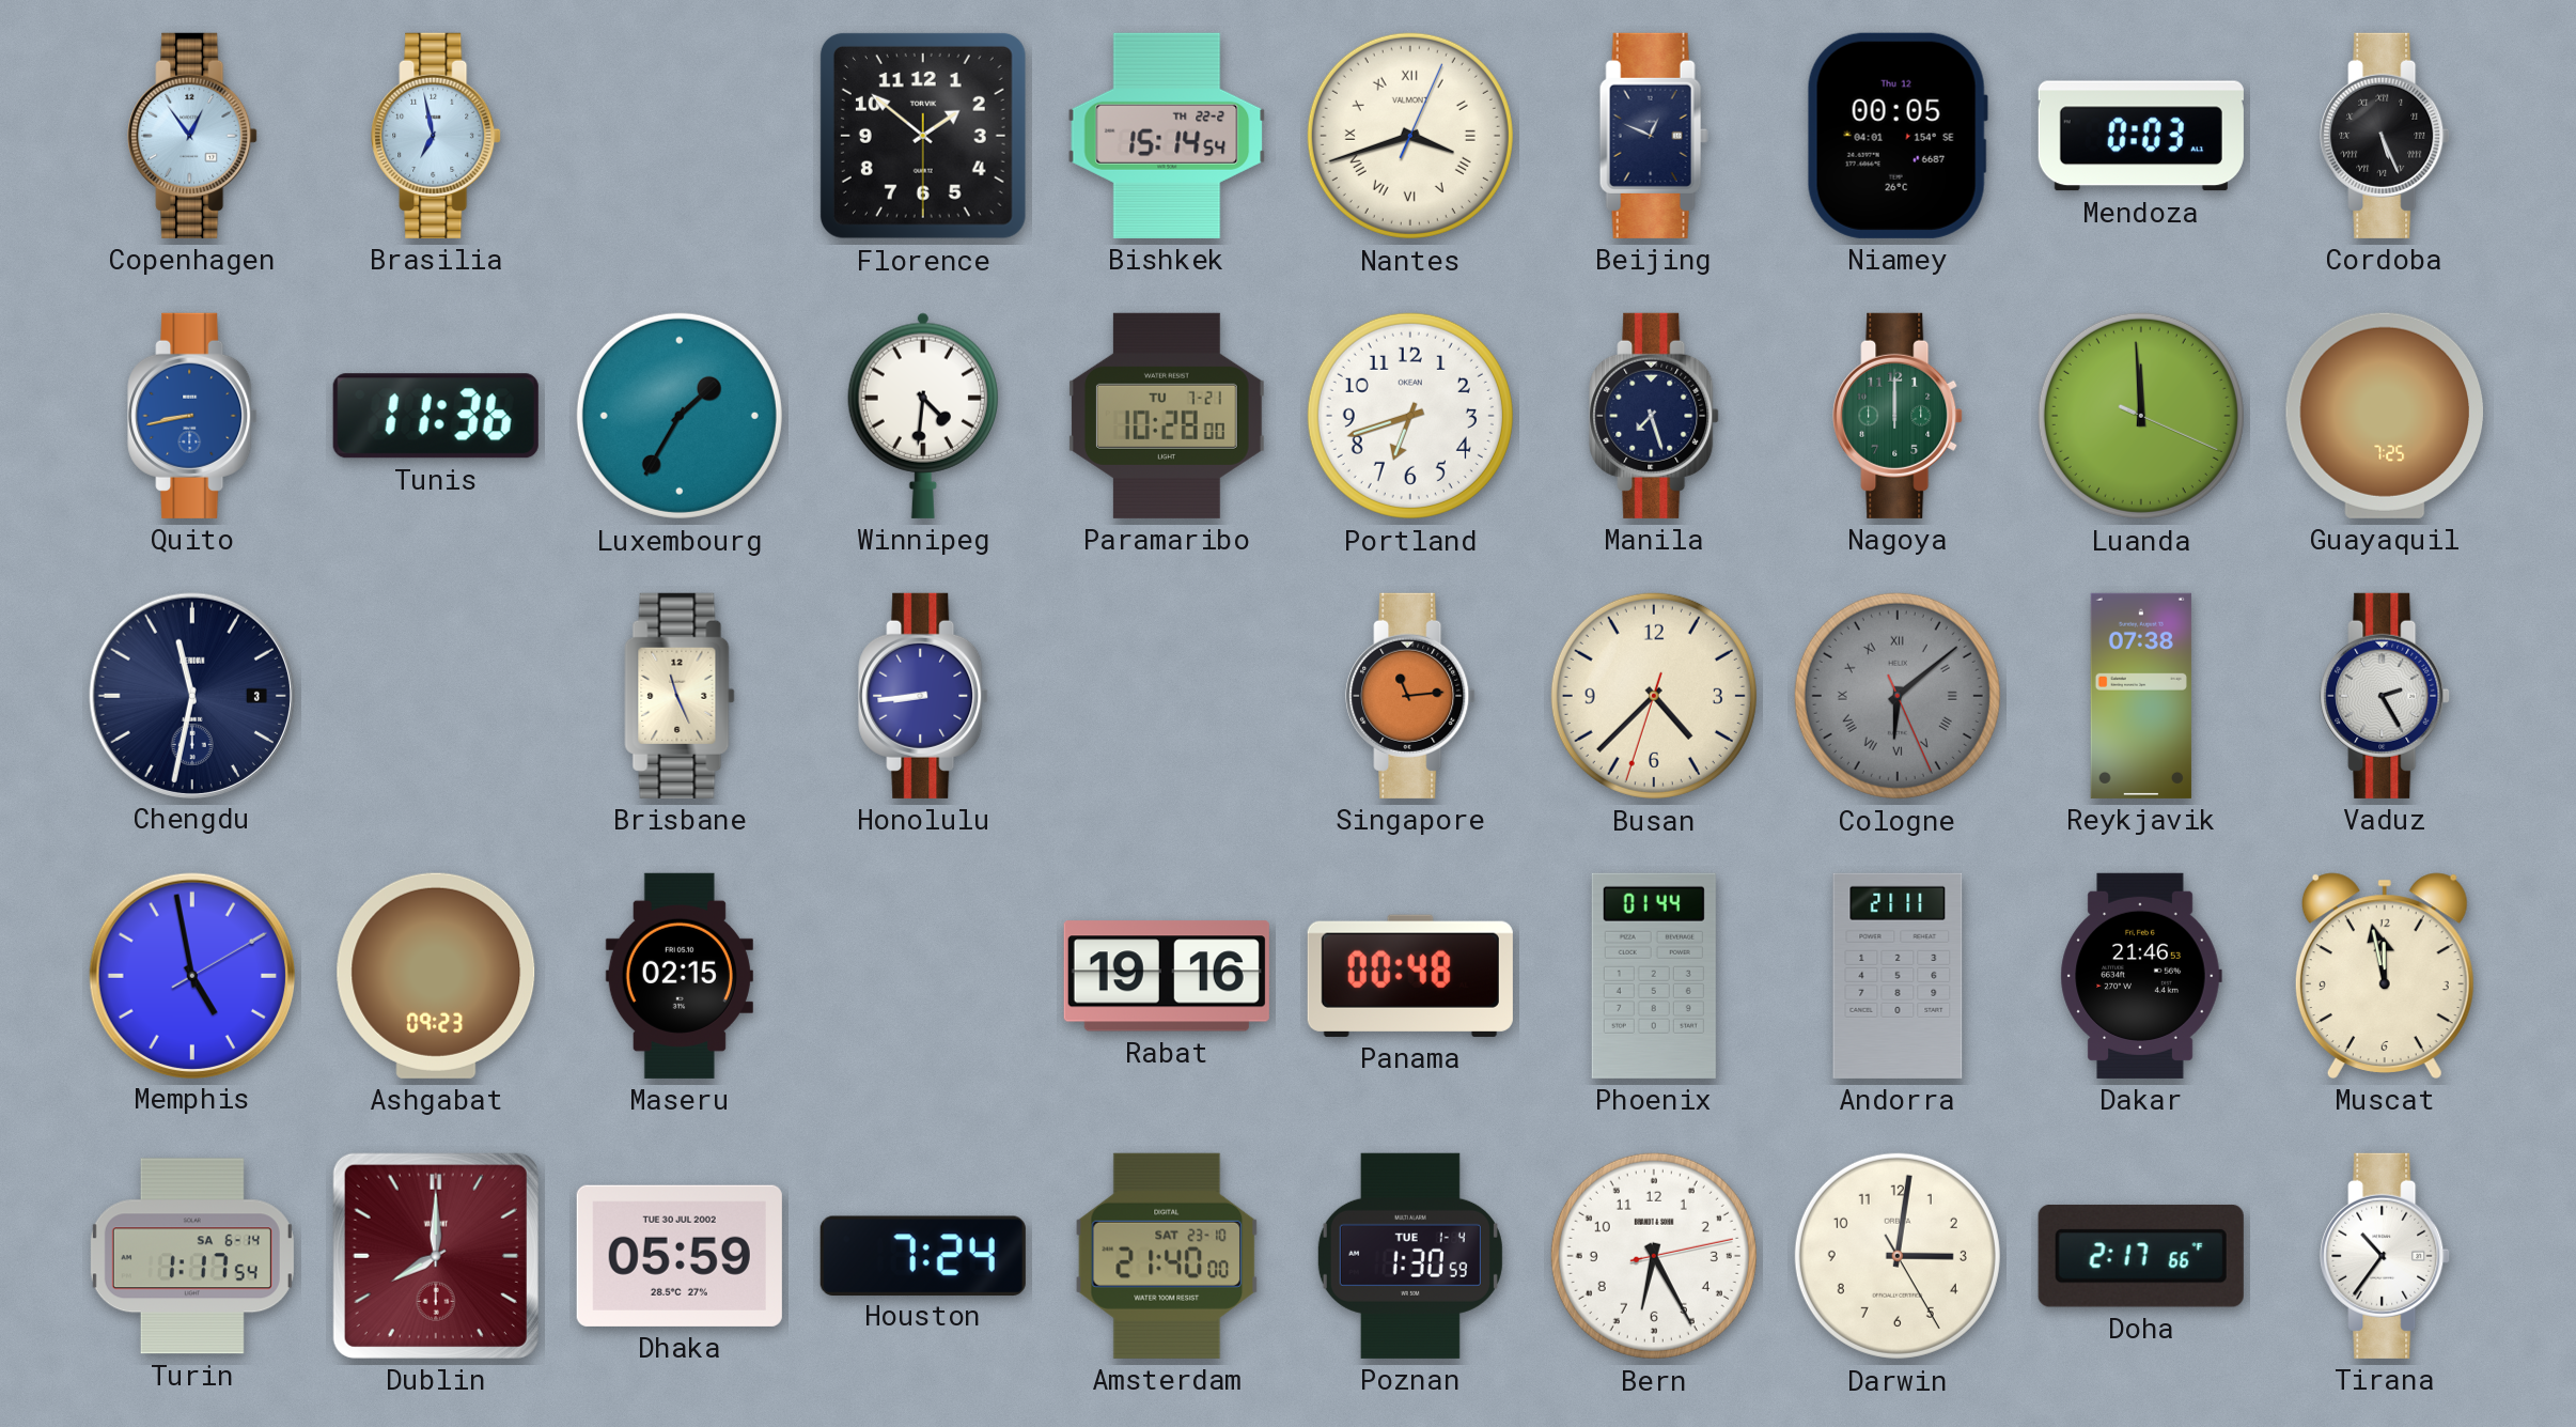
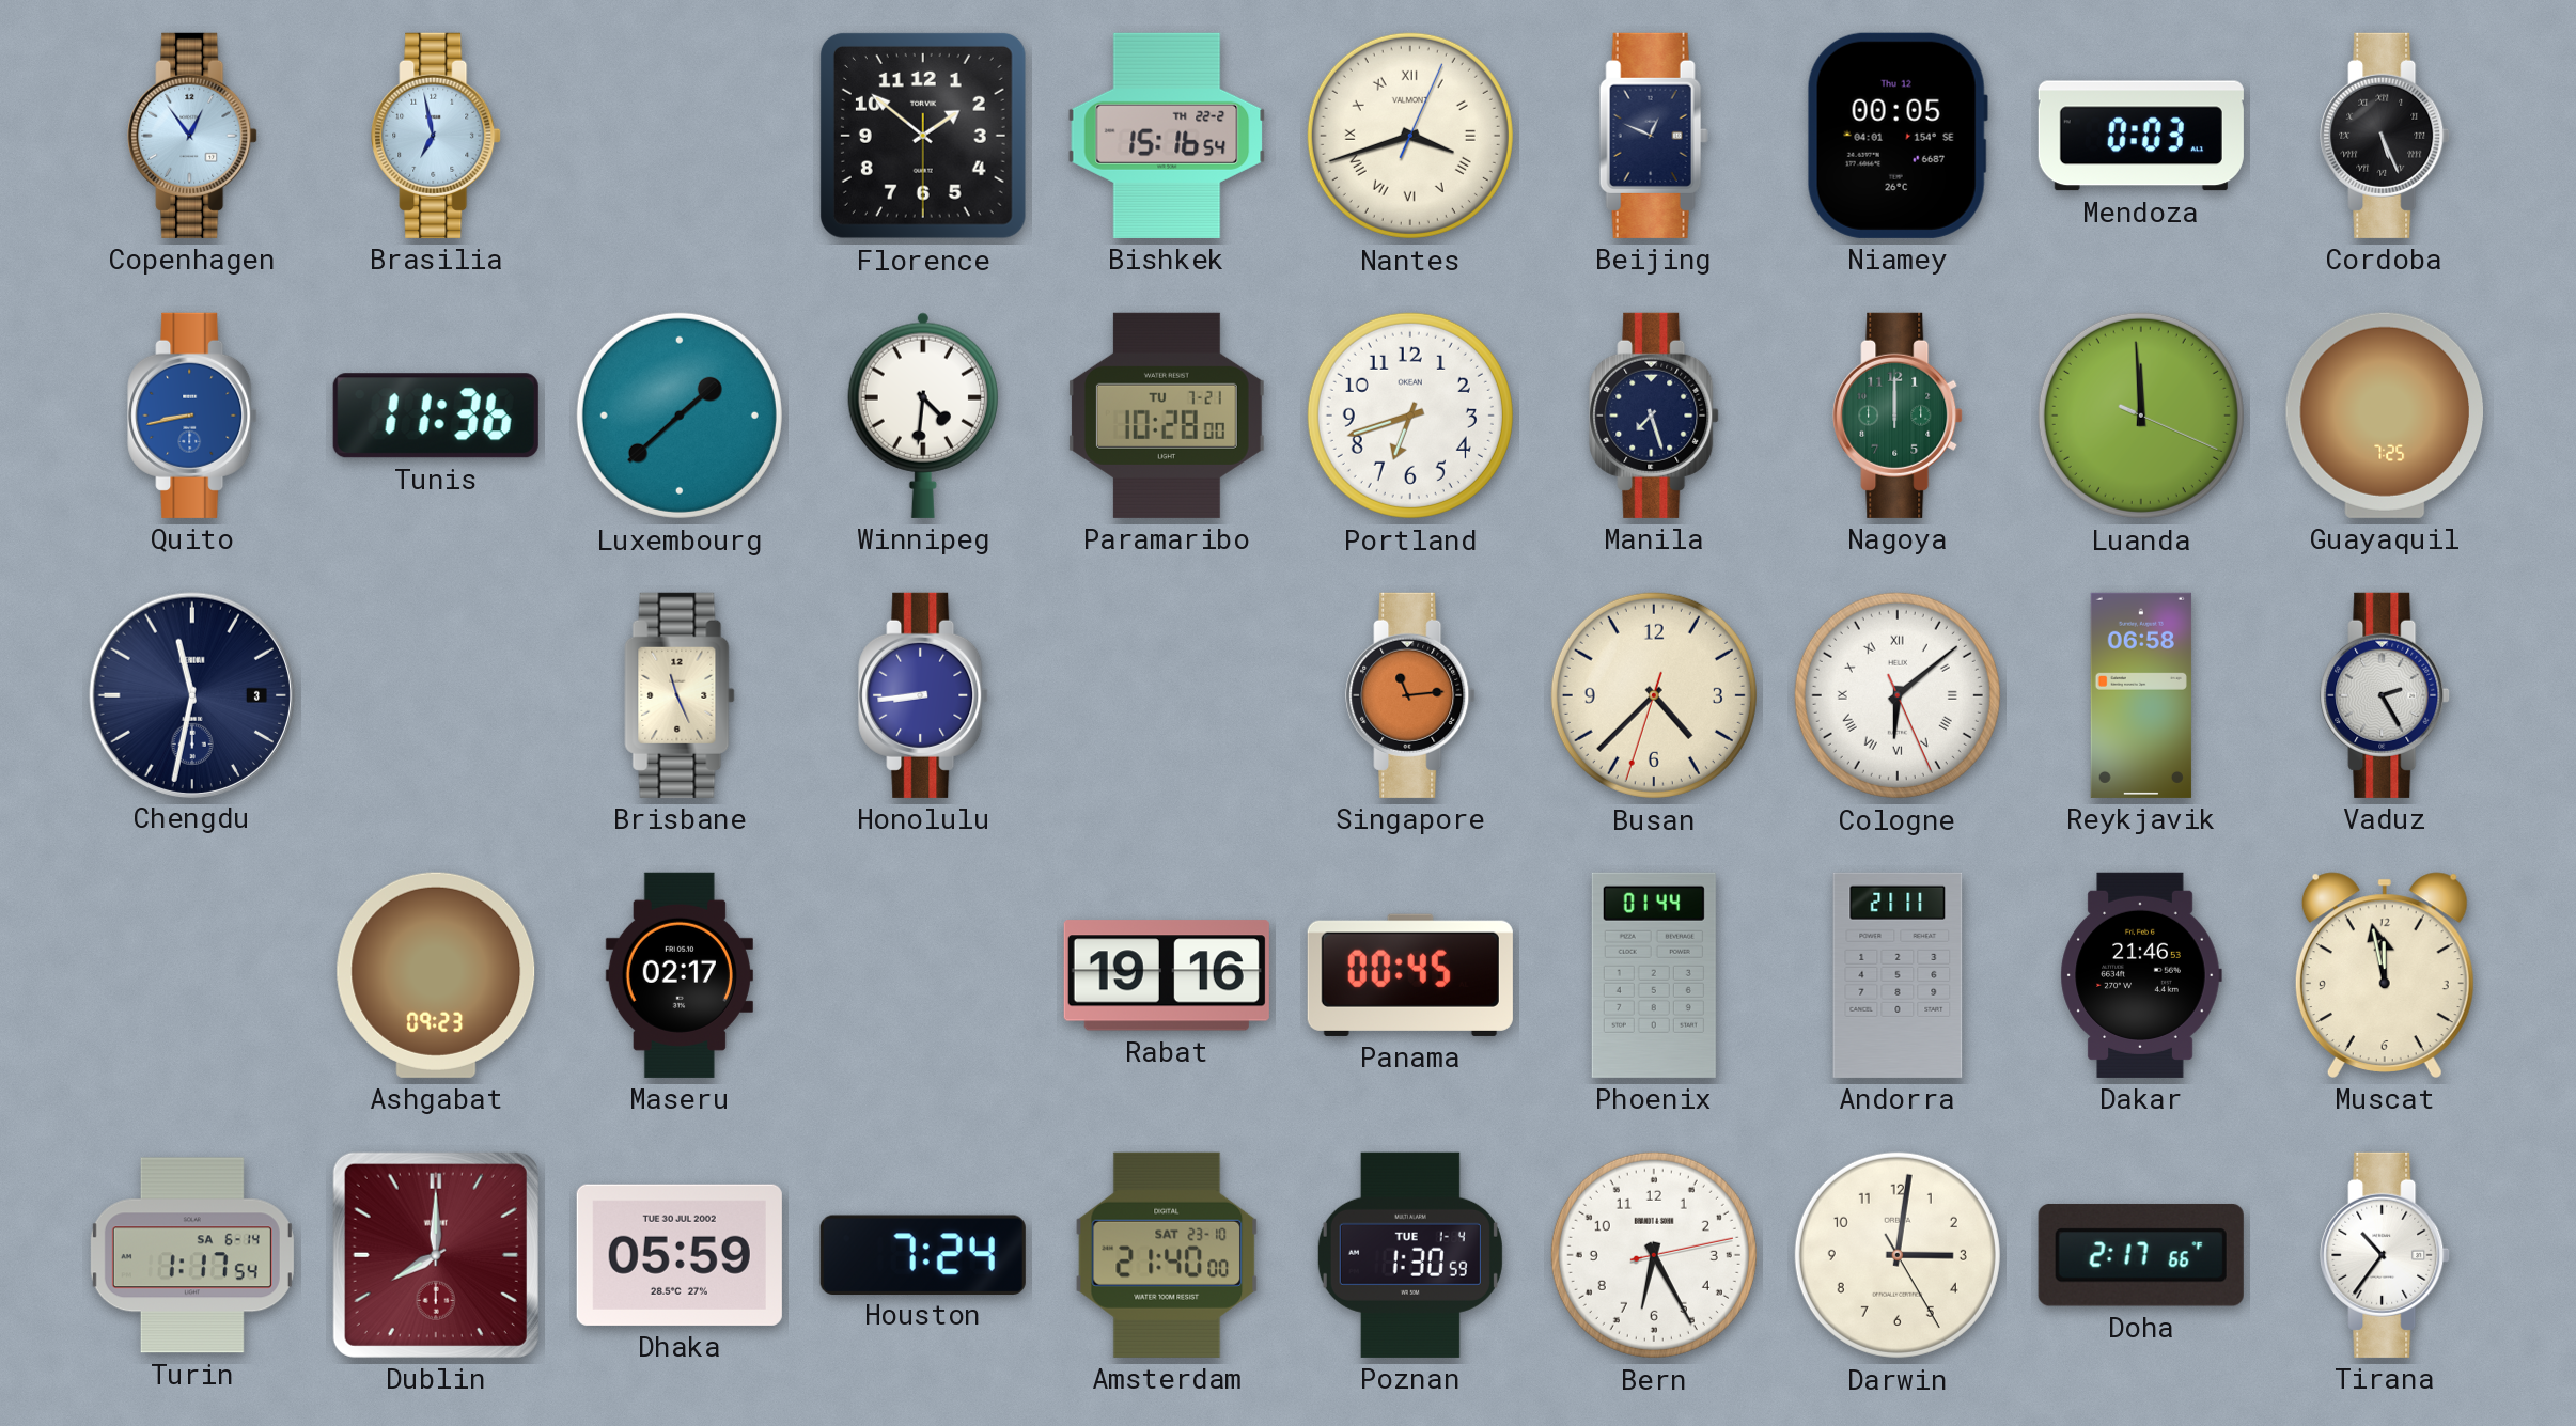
Bishkek: 15:14 -> 15:16 (1167, 136)
Luxembourg: 1:35 -> 1:38 (680, 416)
Cologne dial: grey -> white (1898, 695)
Reykjavik: 07:38 -> 06:58 (2141, 695)
Memphis: 4:58 -> none (191, 975)
Maseru: 02:15 -> 02:17 (680, 975)
Panama: 00:48 -> 00:45 (1410, 975)
